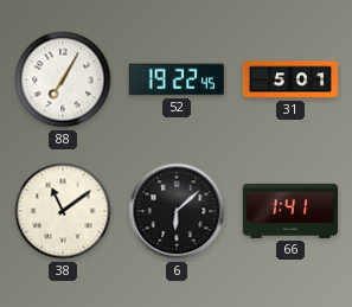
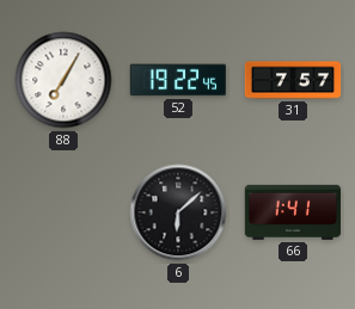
31: 5:01 -> 7:57 (293, 80)
38: 11:09 -> none (63, 211)
